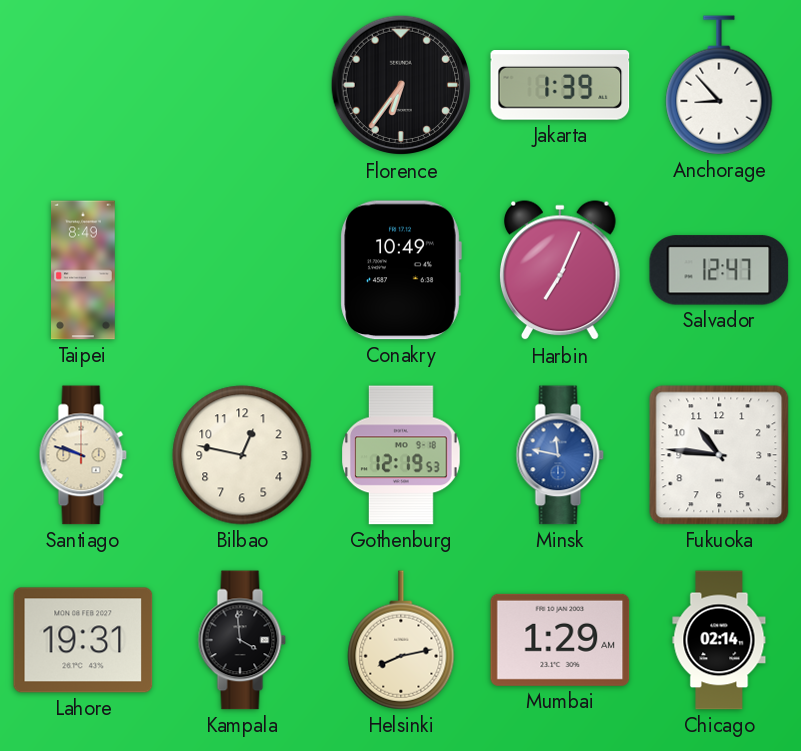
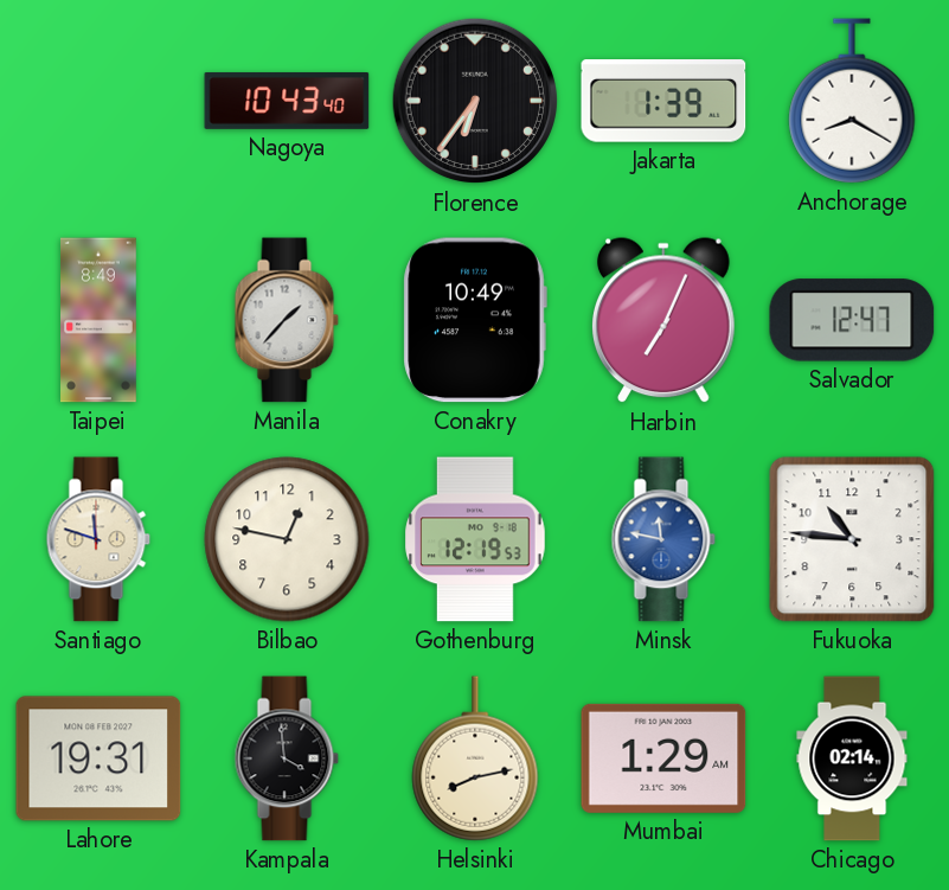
Nagoya: none -> 10:43 (287, 101)
Anchorage: 8:53 -> 8:20 (852, 101)
Manila: none -> 1:37 (287, 320)
Santiago: 9:48 -> 11:48 (98, 539)
